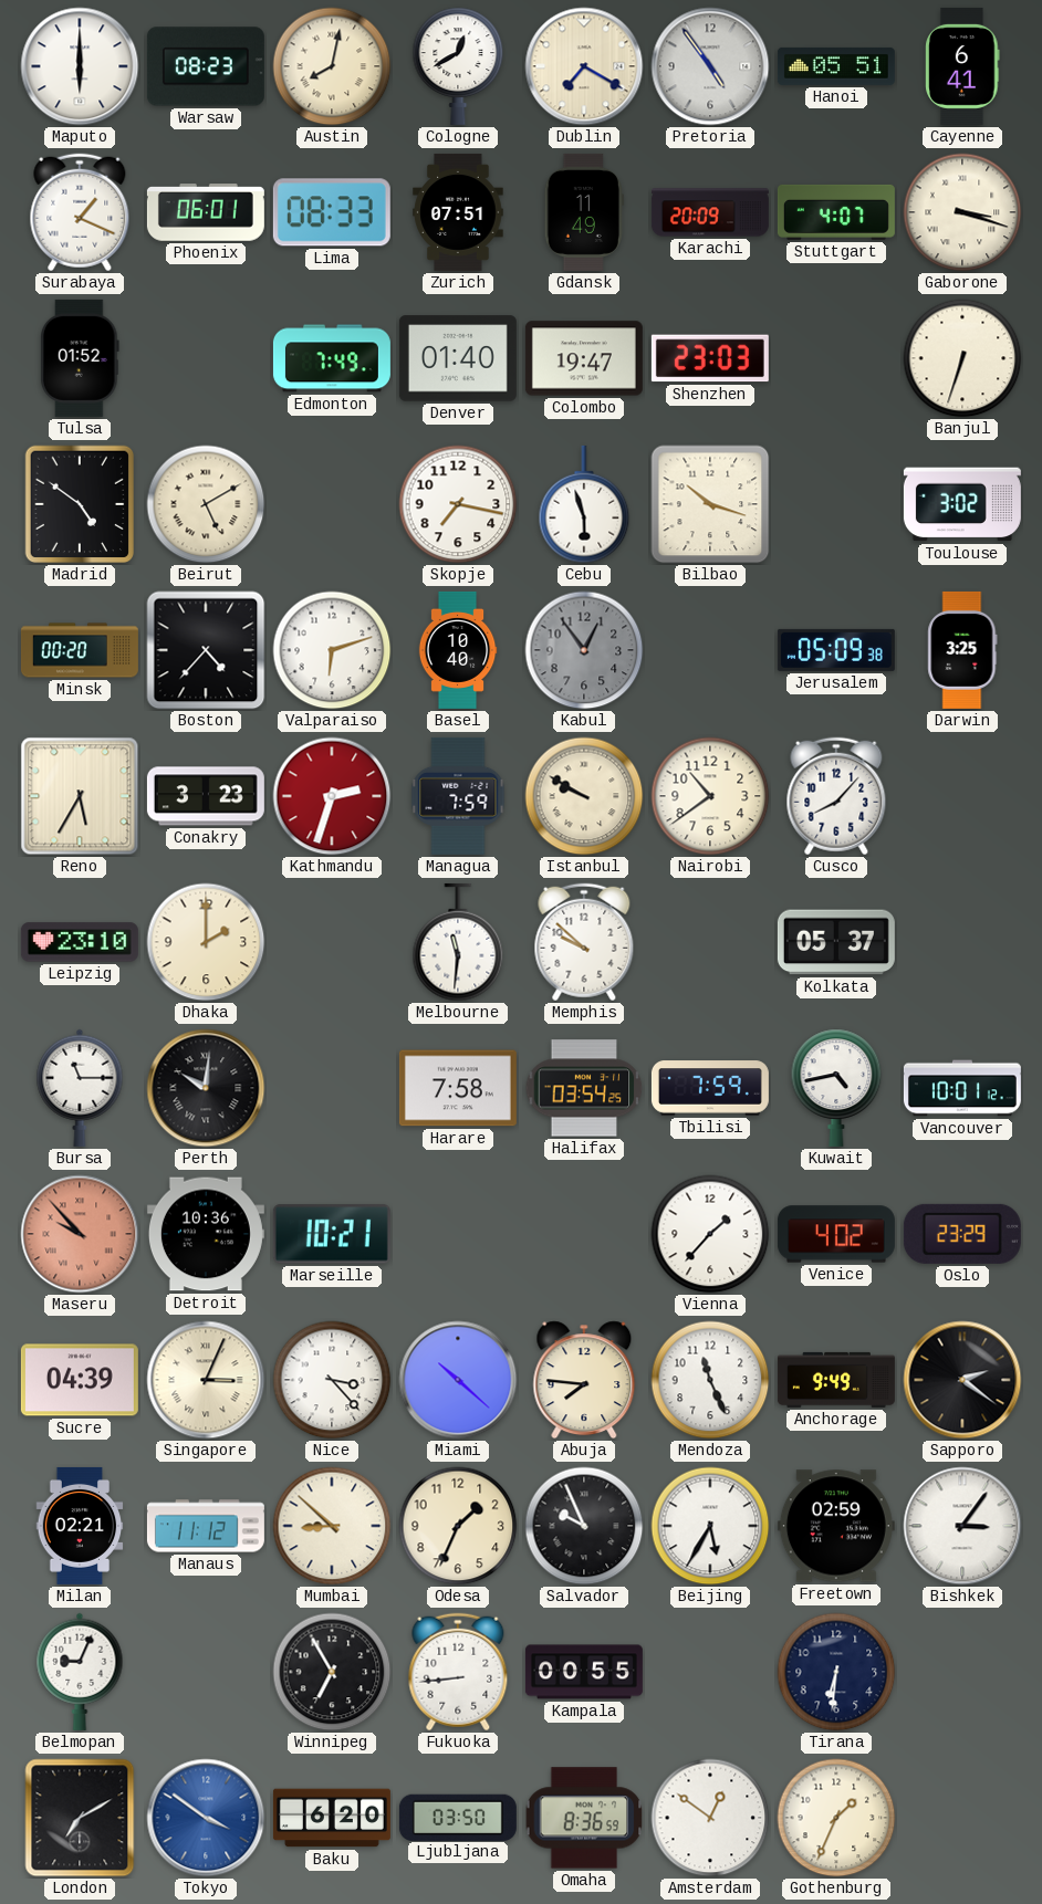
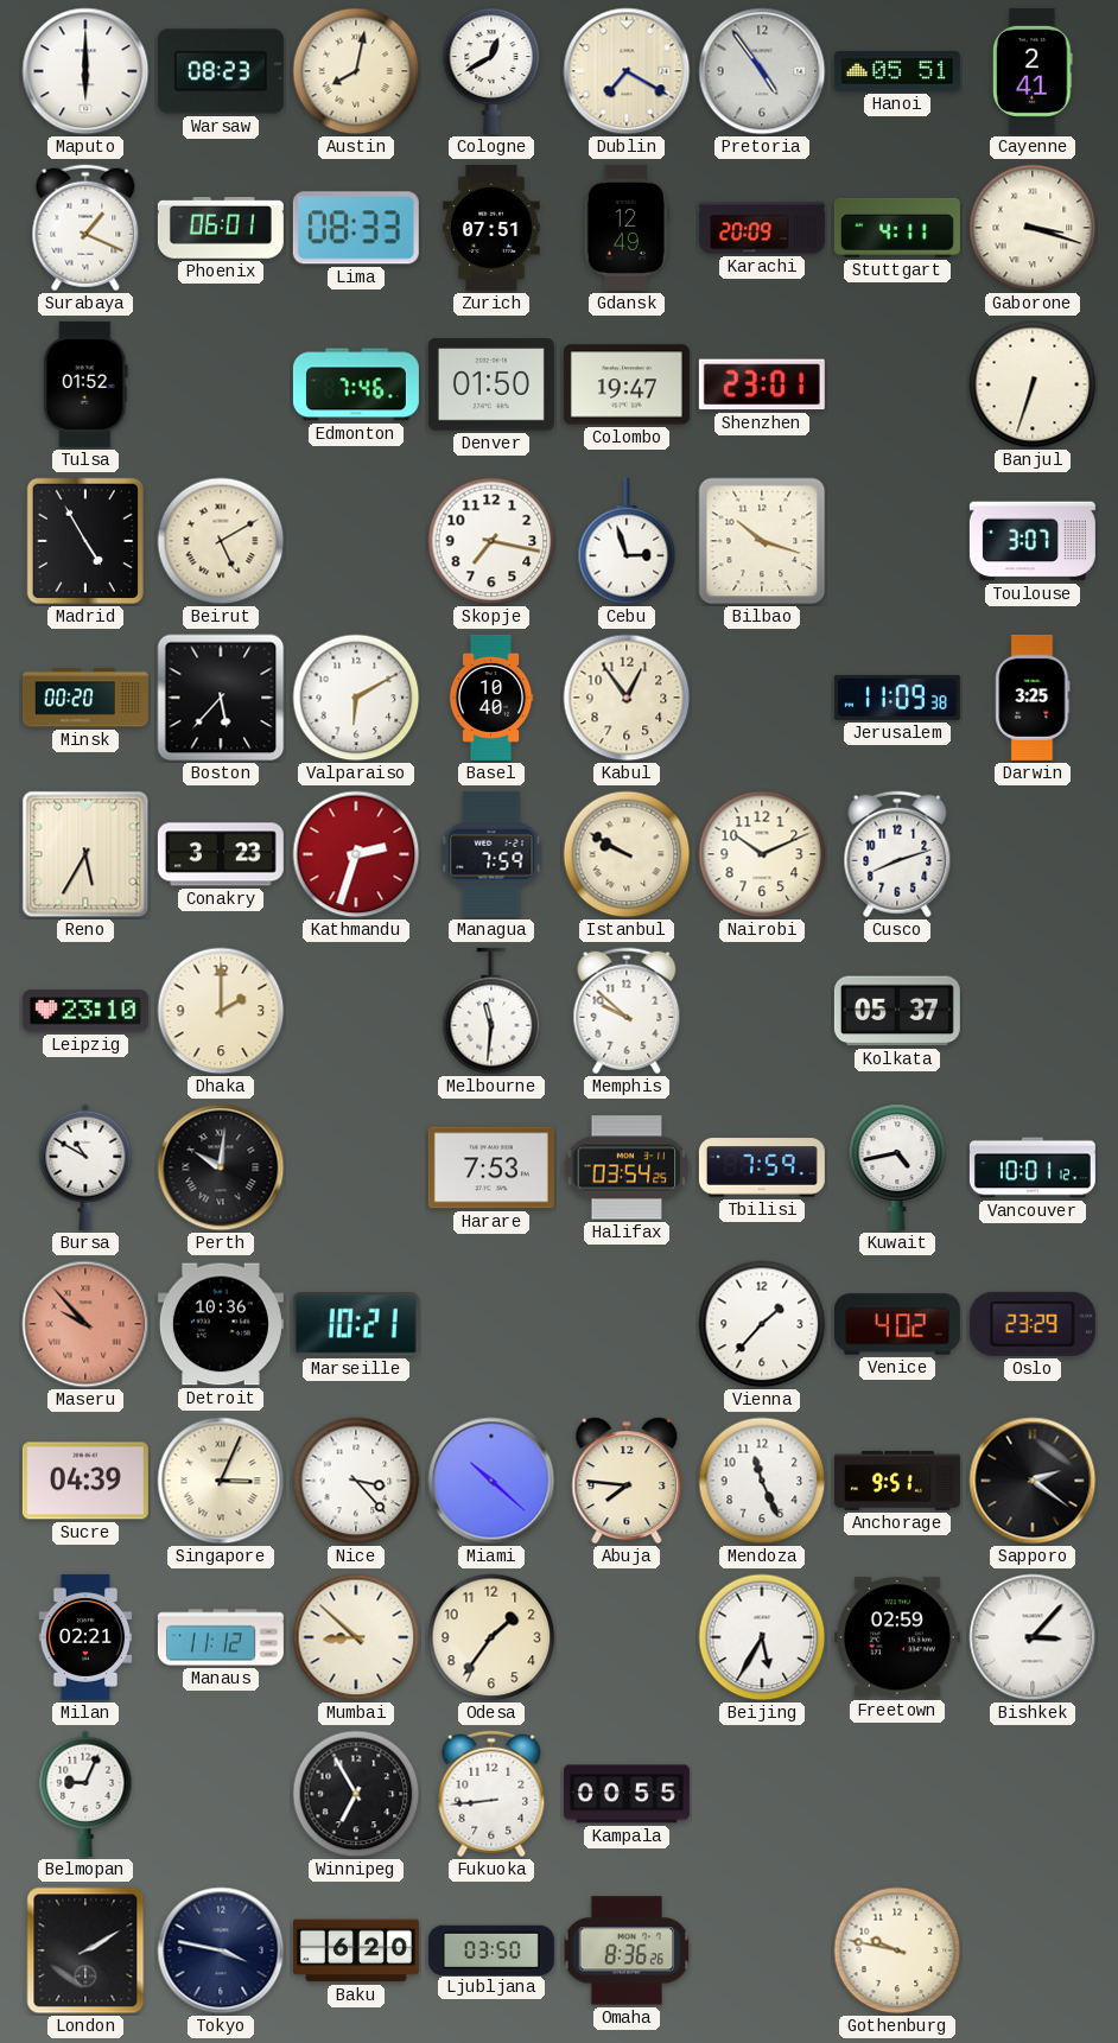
Cayenne: 6:41 -> 2:41 (1033, 71)
Gdansk: 11:49 -> 12:49 (627, 228)
Stuttgart: 4:07 -> 4:11 (897, 228)
Edmonton: 7:49 -> 7:46 (356, 384)
Denver: 01:40 -> 01:50 (491, 384)
Shenzhen: 23:03 -> 23:01 (762, 384)
Madrid: 4:51 -> 4:55 (85, 541)
Cebu: 5:57 -> 2:57 (627, 541)
Toulouse: 3:02 -> 3:07 (1033, 541)
Boston: 4:37 -> 5:37 (221, 698)
Valparaiso: 6:12 -> 6:10 (356, 698)
Kabul dial: grey -> cream (627, 698)
Jerusalem: 05:09 -> 11:09 (897, 698)
Nairobi: 10:39 -> 10:11 (762, 854)
Cusco: 8:07 -> 8:12 (897, 854)
Bursa: 11:15 -> 10:50 (85, 1167)
Harare: 7:58 -> 7:53 (491, 1167)
Anchorage: 9:49 -> 9:51 (897, 1481)
Odesa: 1:34 -> 1:36 (491, 1637)
Salvador: 9:56 -> none (584, 1526)
Bishkek: 3:06 -> 3:07 (1033, 1637)
Tirana: 6:31 -> none (836, 1672)
London: 7:10 -> 2:10 (85, 1950)
Tokyo: 3:51 -> 3:47 (221, 1950)
Tokyo dial: blue -> navy (221, 1950)
Omaha: 8:36:59 -> 8:36:26 (627, 1950)
Amsterdam: 12:51 -> none (710, 1818)
Gothenburg: 1:34 -> 9:47 (897, 1950)
